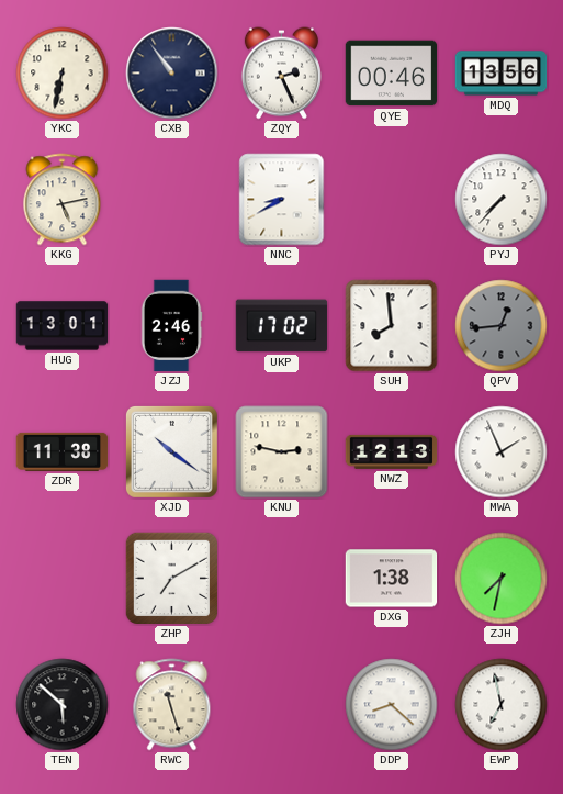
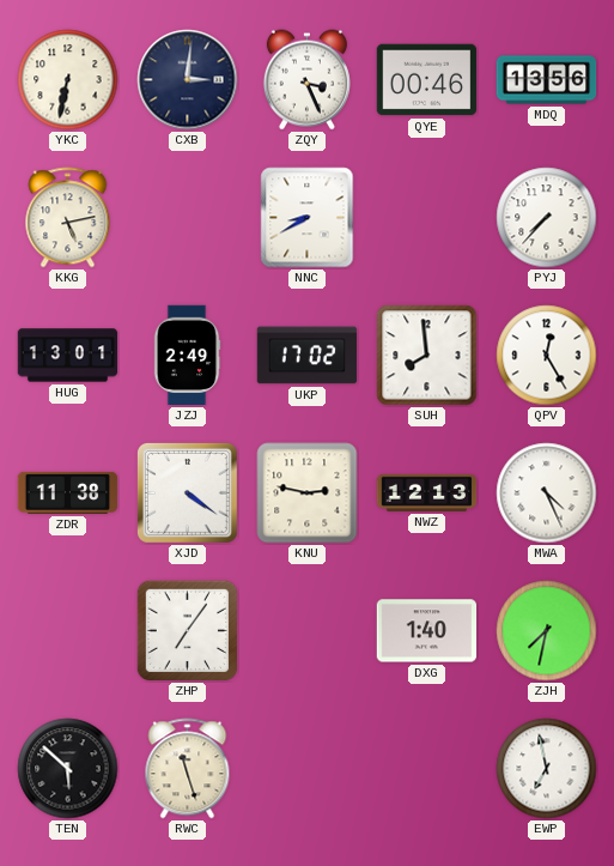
CXB: 10:54 -> 3:01 (188, 80)
ZQY: 2:26 -> 3:26 (306, 80)
JZJ: 2:46 -> 2:49 (187, 356)
QPV: 12:44 -> 12:25 (547, 356)
QPV dial: grey -> white (547, 356)
XJD: 10:21 -> 4:21 (187, 492)
MWA: 1:56 -> 4:26 (547, 493)
ZHP: 7:10 -> 7:06 (187, 630)
DXG: 1:38 -> 1:40 (427, 631)
DDP: 8:22 -> none (392, 705)
